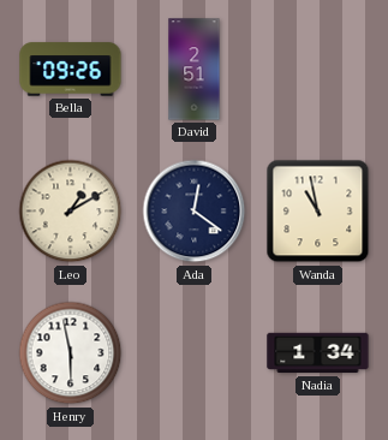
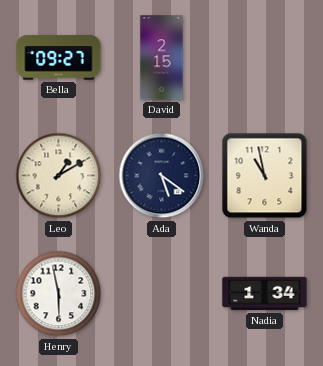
Bella: 09:26 -> 09:27 (59, 58)
David: 2:51 -> 2:15 (162, 58)
Ada: 12:21 -> 5:21 (162, 176)
